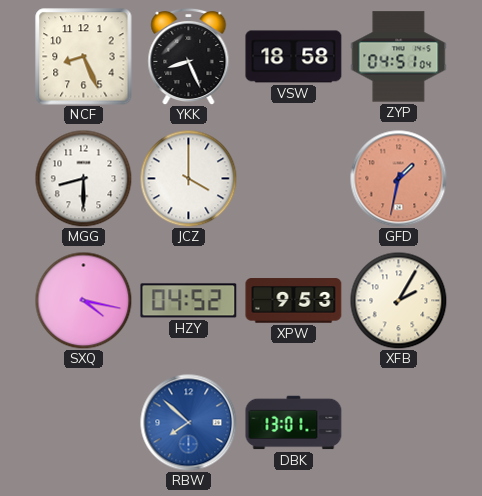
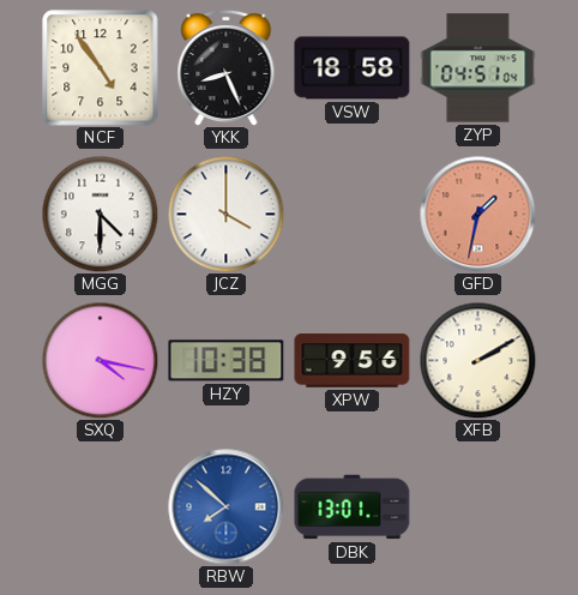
NCF: 8:26 -> 4:54 (101, 68)
MGG: 8:30 -> 4:30 (100, 214)
HZY: 04:52 -> 10:38 (227, 361)
XPW: 9:53 -> 9:56 (353, 361)
XFB: 2:05 -> 2:10 (477, 360)
